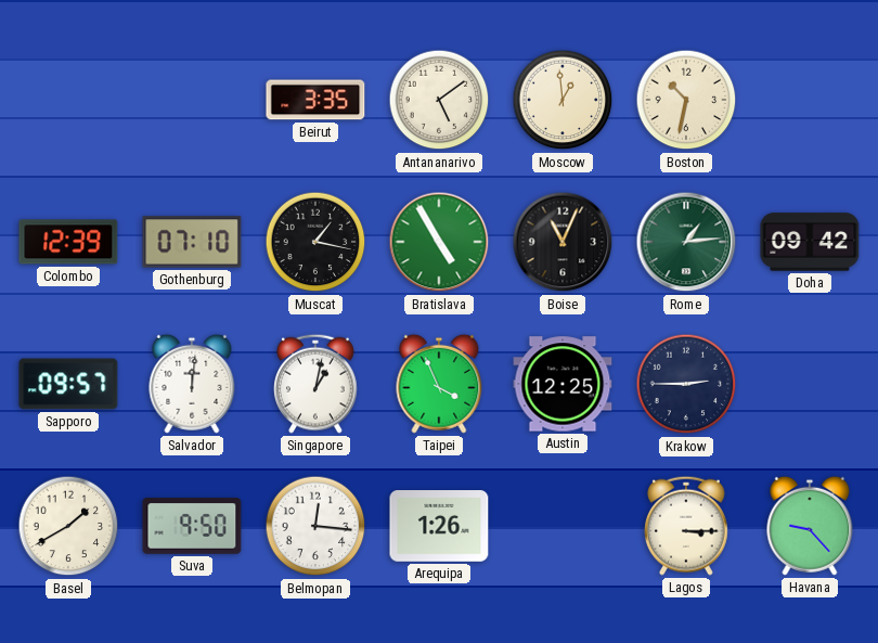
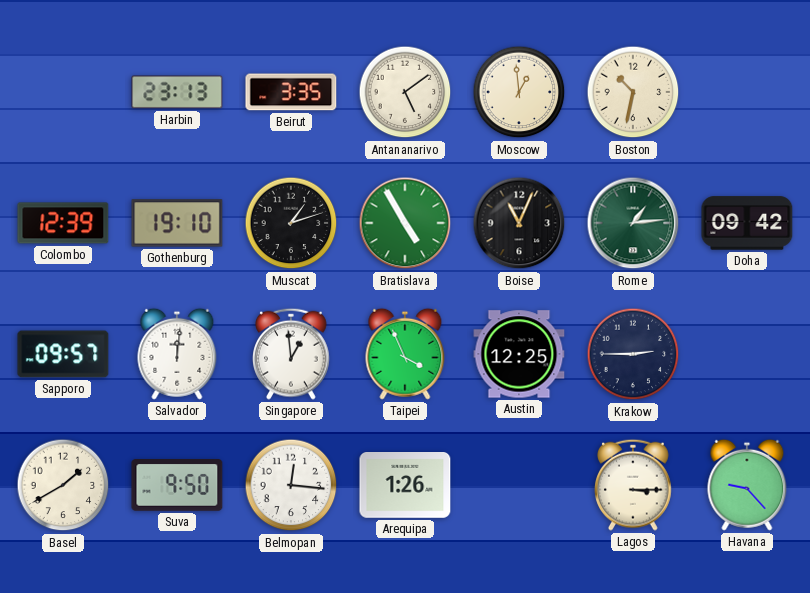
Harbin: none -> 23:13 (177, 92)
Gothenburg: 07:10 -> 19:10 (177, 223)
Muscat: 1:17 -> 1:12 (291, 223)
Singapore: 1:02 -> 12:59 (292, 354)
